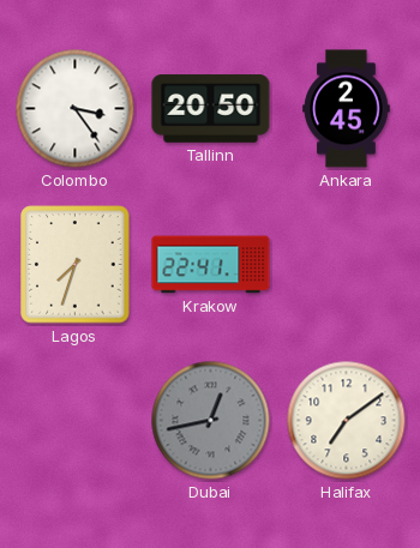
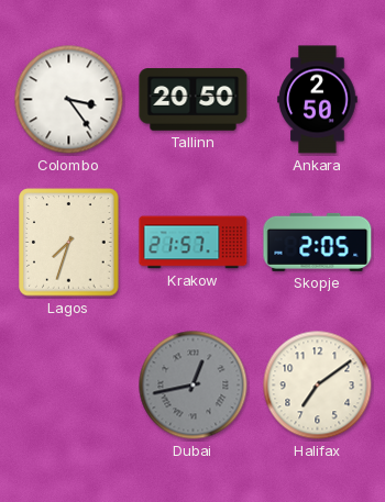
Ankara: 2:45 -> 2:50 (318, 100)
Krakow: 22:41 -> 21:57 (194, 243)
Skopje: none -> 2:05 (318, 242)
